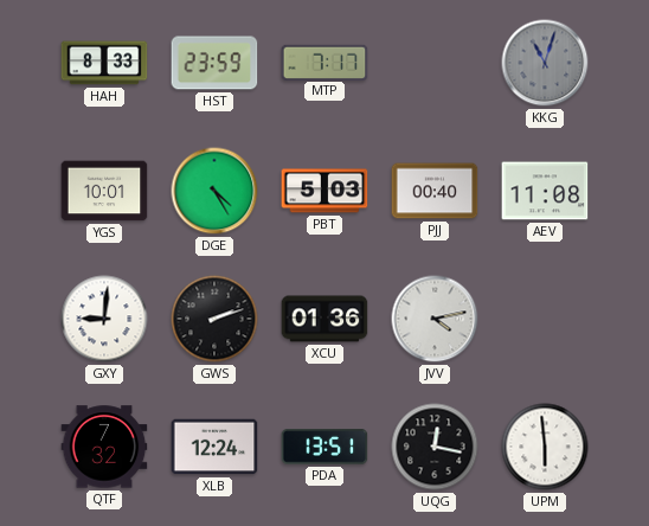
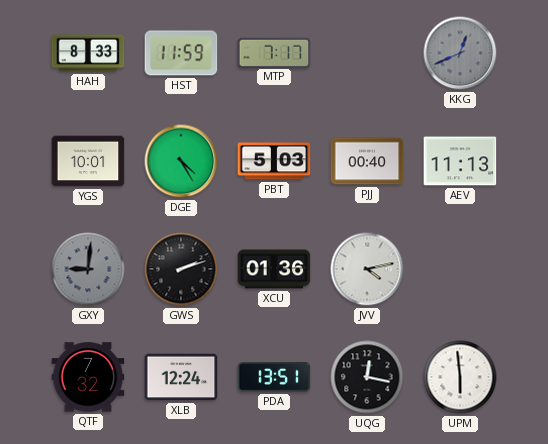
HST: 23:59 -> 11:59 (181, 53)
KKG: 11:03 -> 12:41 (460, 53)
AEV: 11:08 -> 11:13 (460, 161)
GXY dial: white -> grey (88, 269)
